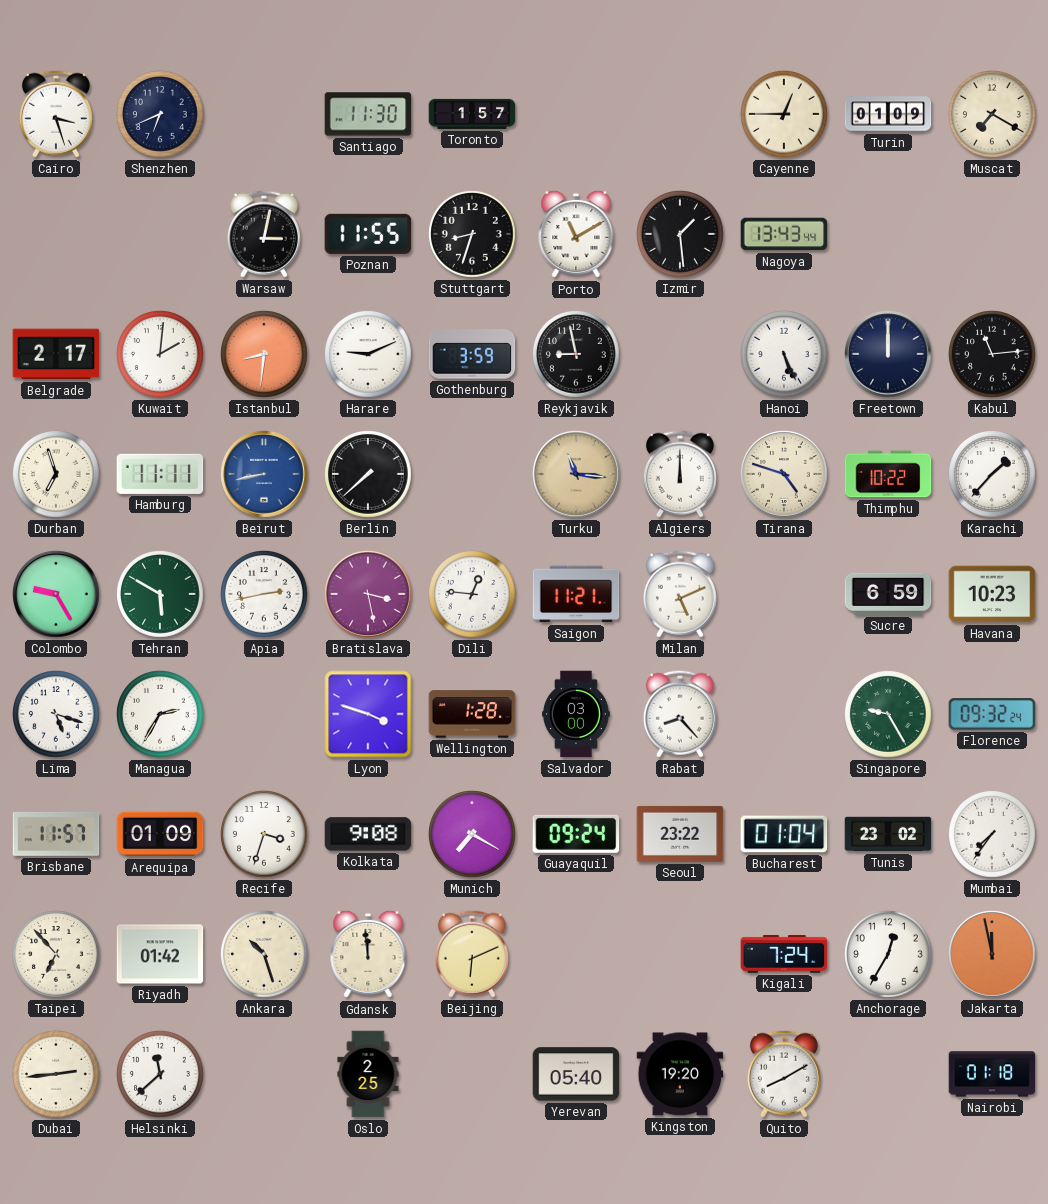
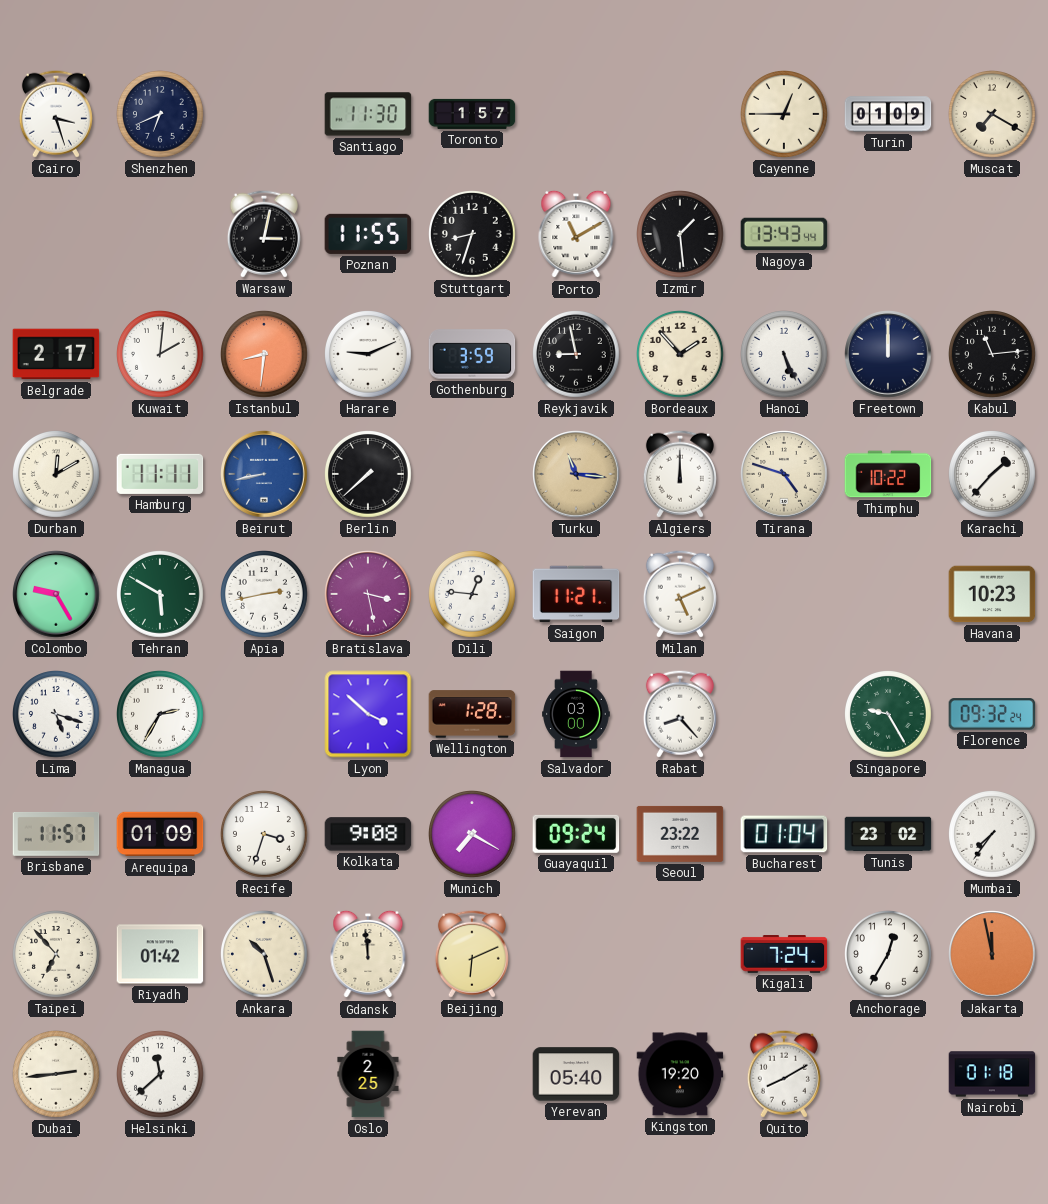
Bordeaux: none -> 1:53 (681, 355)
Durban: 6:57 -> 12:10 (57, 475)
Sucre: 6:59 -> none (888, 594)
Lyon: 3:48 -> 3:52 (368, 714)
